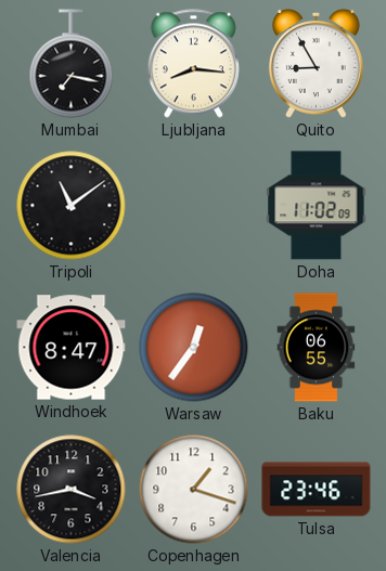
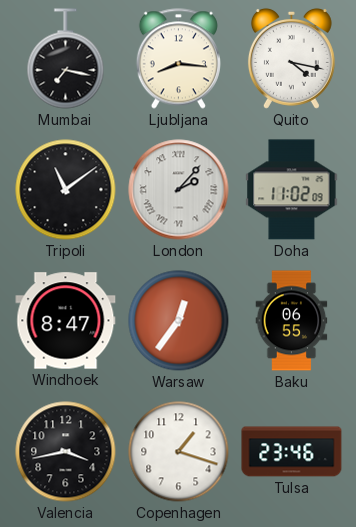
Quito: 8:55 -> 4:17 (291, 58)
London: none -> 2:07 (179, 190)
